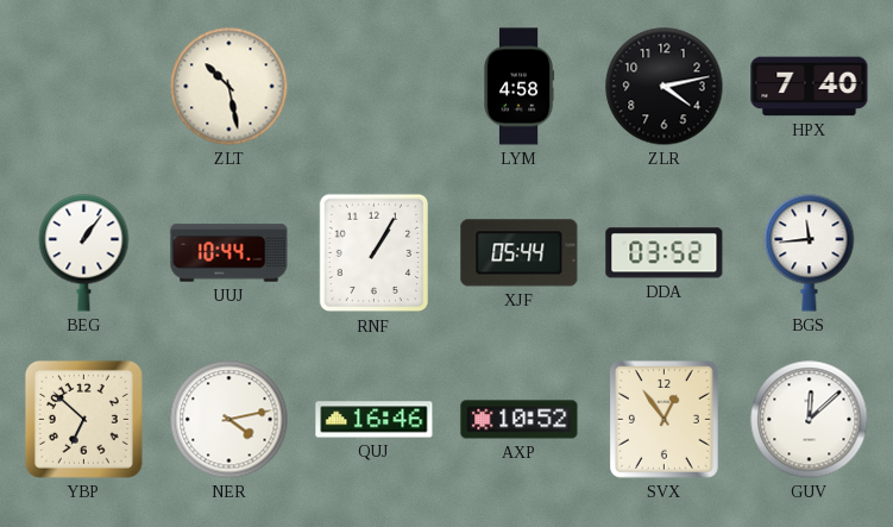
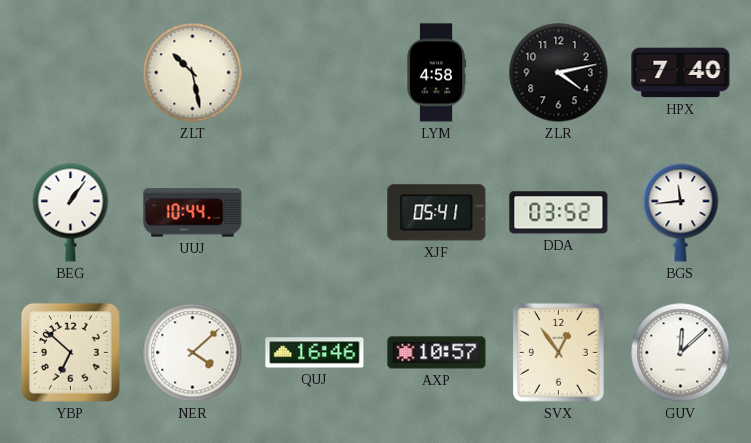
RNF: 1:05 -> none (373, 253)
XJF: 05:44 -> 05:41 (437, 213)
NER: 4:13 -> 4:08 (193, 353)
AXP: 10:52 -> 10:57 (437, 353)
